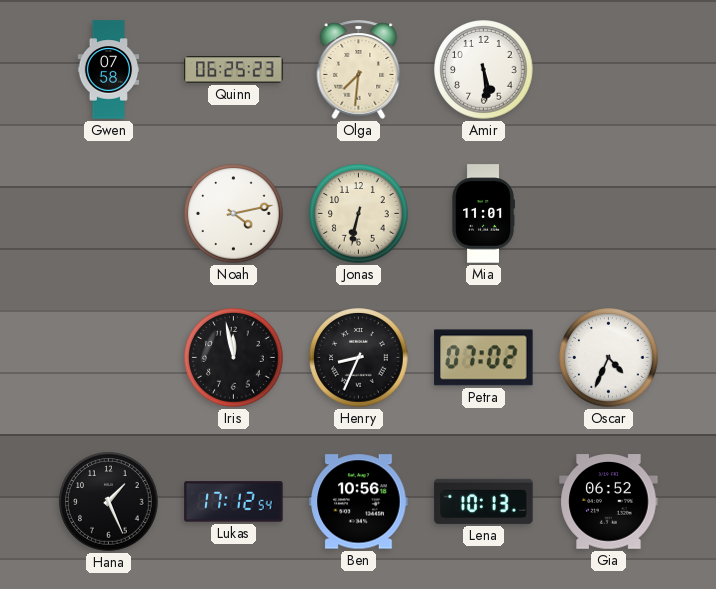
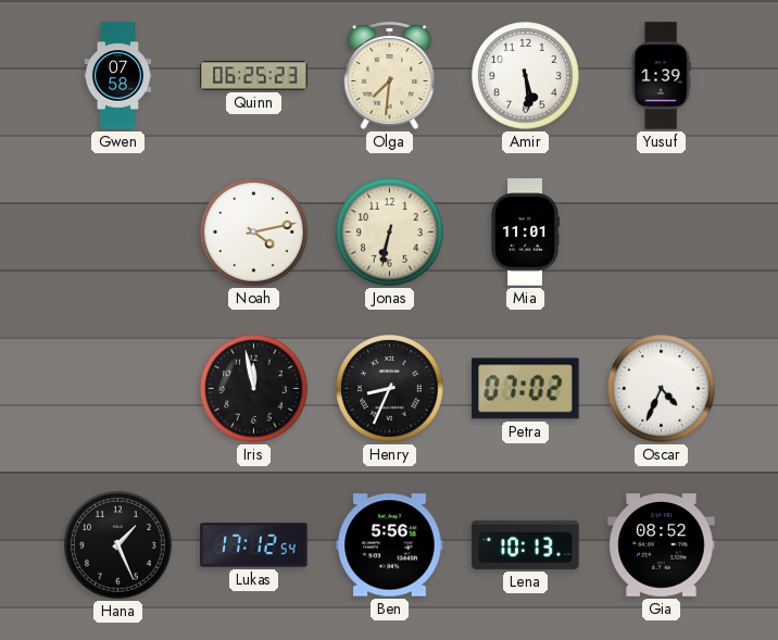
Yusuf: none -> 1:39 (661, 76)
Ben: 10:56 -> 5:56 (390, 545)
Gia: 06:52 -> 08:52 (662, 545)
